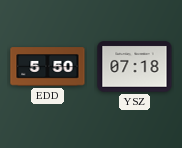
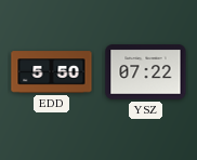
YSZ: 07:18 -> 07:22 (146, 72)
